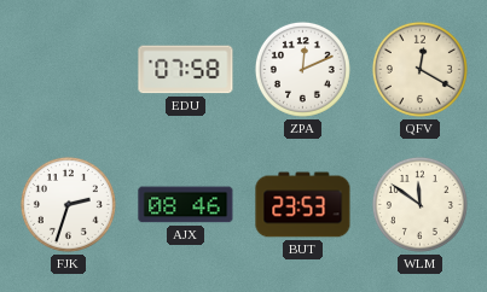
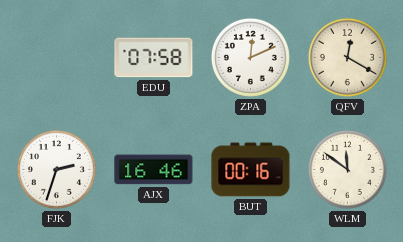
AJX: 08:46 -> 16:46 (154, 170)
BUT: 23:53 -> 00:16 (251, 170)
